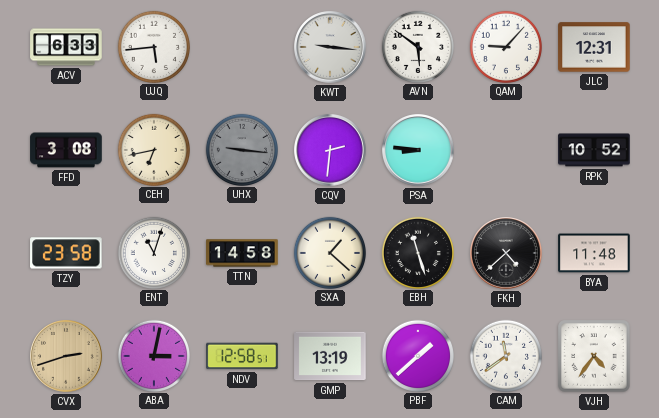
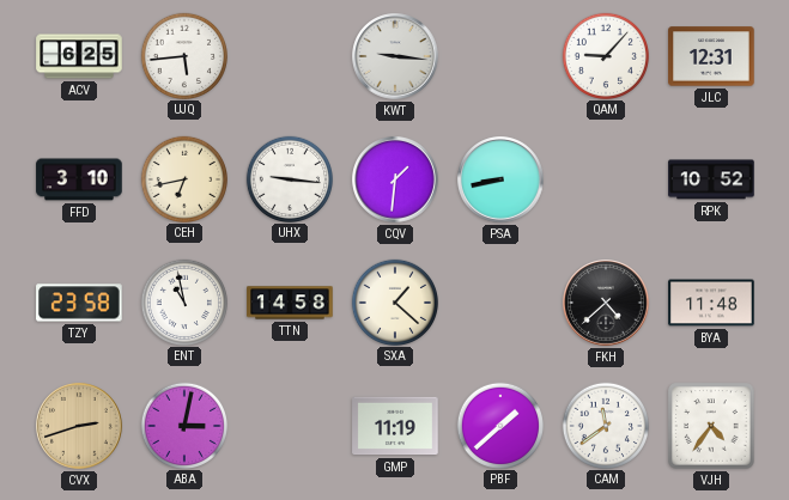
ACV: 6:33 -> 6:25 (79, 56)
AVN: 5:51 -> none (417, 46)
FFD: 3:08 -> 3:10 (79, 179)
UHX dial: grey -> white (289, 178)
CQV: 2:31 -> 1:31 (395, 179)
PSA: 8:46 -> 8:43 (500, 179)
ENT: 11:03 -> 10:58 (183, 301)
EBH: 11:27 -> none (417, 252)
NDV: 12:58 -> none (242, 356)
GMP: 13:19 -> 11:19 (395, 426)
